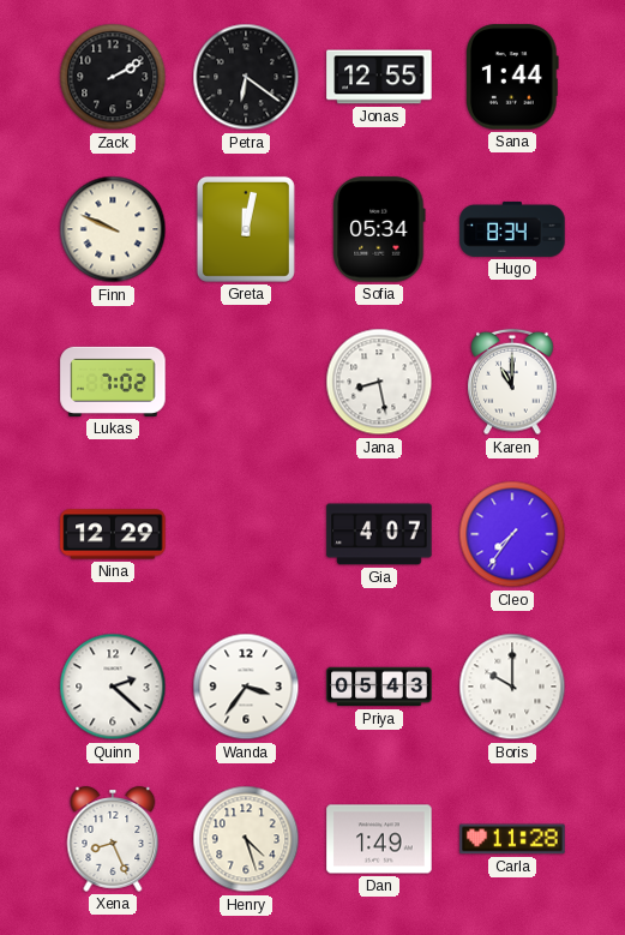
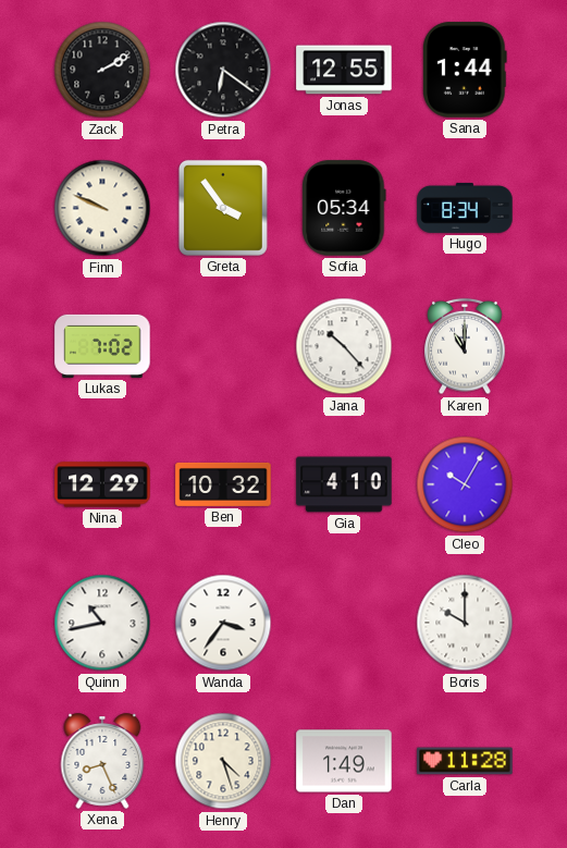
Greta: 12:02 -> 3:54 (223, 208)
Jana: 8:28 -> 10:23 (344, 346)
Ben: none -> 10:32 (223, 484)
Gia: 4:07 -> 4:10 (344, 484)
Cleo: 7:36 -> 10:05 (465, 484)
Quinn: 2:22 -> 10:43 (102, 623)
Priya: 05:43 -> none (379, 687)
